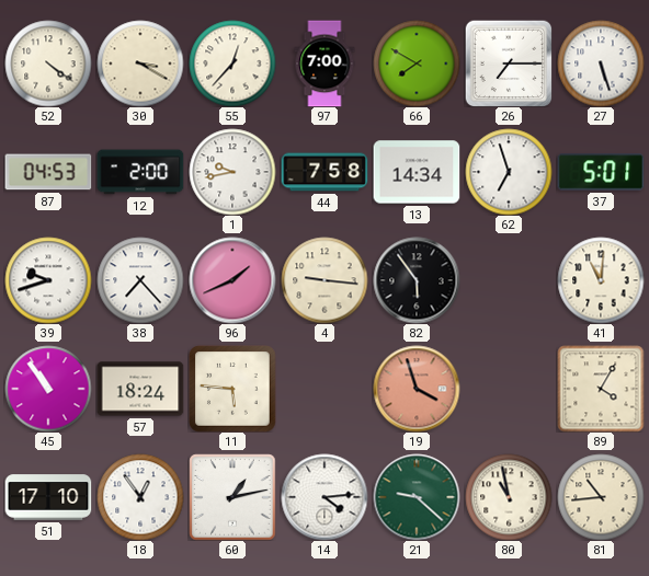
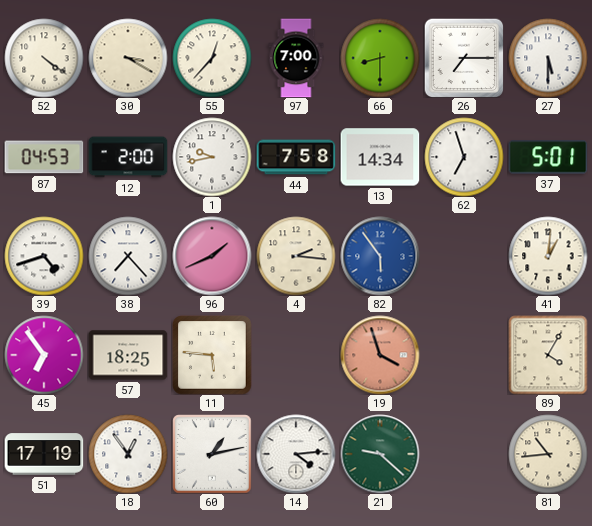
66: 7:50 -> 8:30 (380, 58)
27: 5:27 -> 5:30 (548, 58)
39: 9:42 -> 4:42 (44, 256)
4: 9:16 -> 2:16 (296, 256)
82 dial: black -> blue (380, 256)
41: 11:01 -> 1:01 (548, 256)
45: 10:54 -> 6:54 (44, 355)
57: 18:24 -> 18:25 (128, 355)
51: 17:10 -> 17:19 (44, 454)
80: 10:58 -> none (509, 497)
